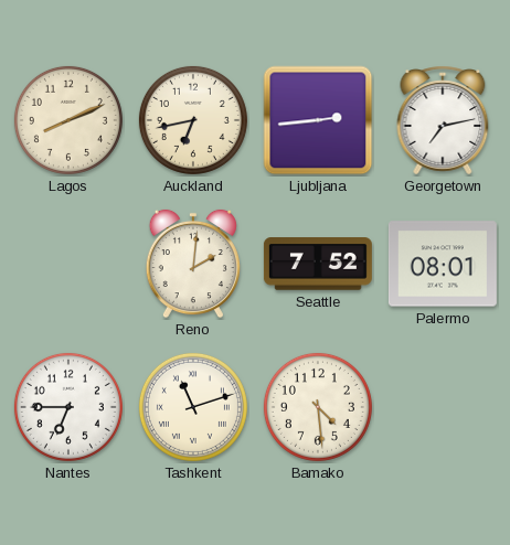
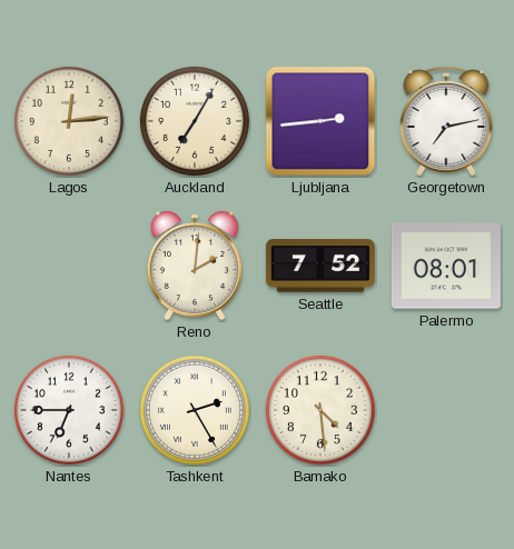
Lagos: 8:11 -> 12:14 (69, 121)
Auckland: 6:43 -> 7:05 (195, 121)
Tashkent: 11:12 -> 2:25 (195, 410)
